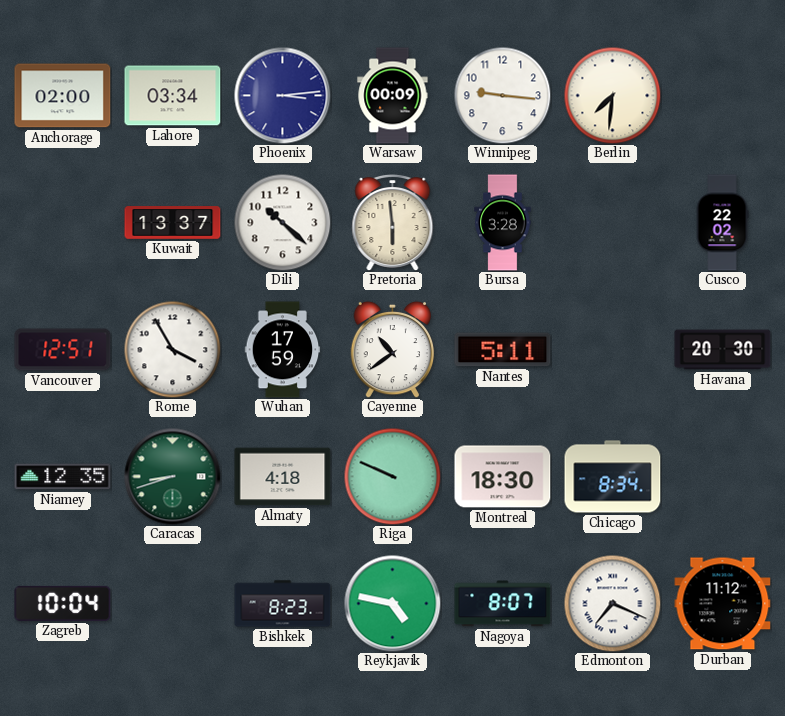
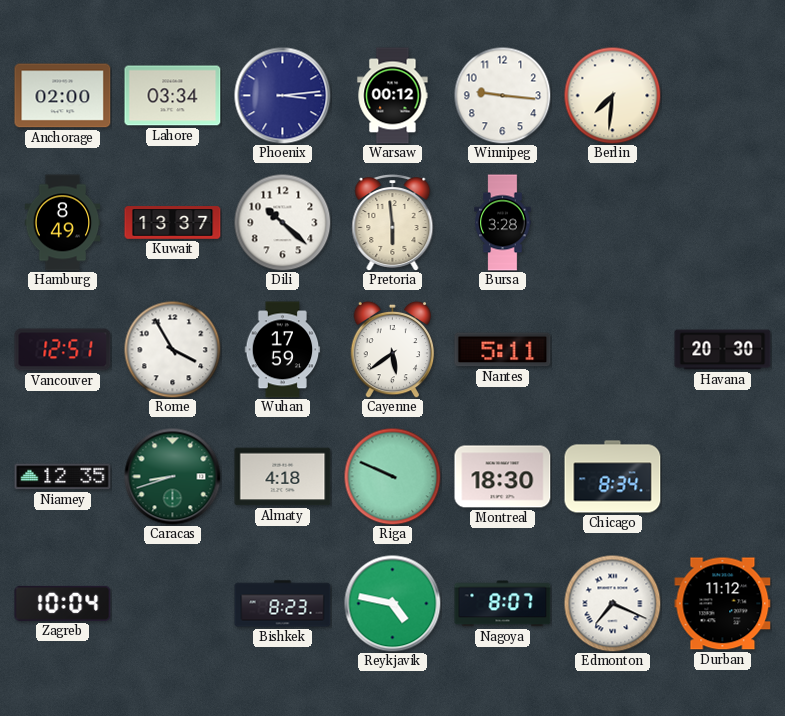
Warsaw: 00:09 -> 00:12 (393, 96)
Hamburg: none -> 8:49 (63, 223)
Cusco: 22:02 -> none (722, 223)
Cayenne: 10:39 -> 5:39 (393, 349)
